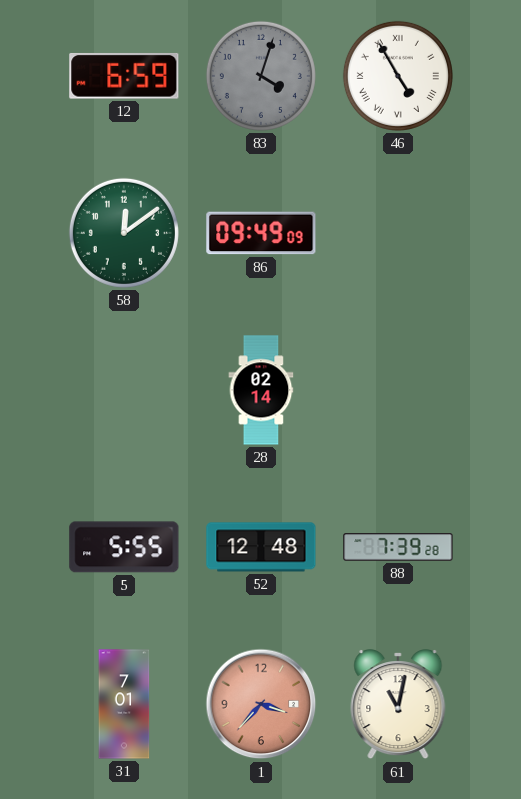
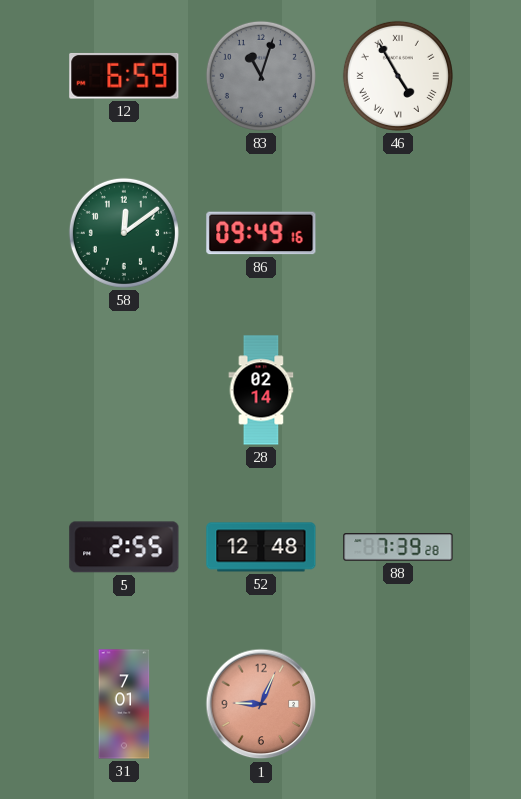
83: 4:03 -> 11:03 (261, 76)
86: 09:49:09 -> 09:49:16 (261, 233)
5: 5:55 -> 2:55 (124, 547)
1: 3:37 -> 9:04 (261, 704)
61: 11:02 -> none (398, 705)
